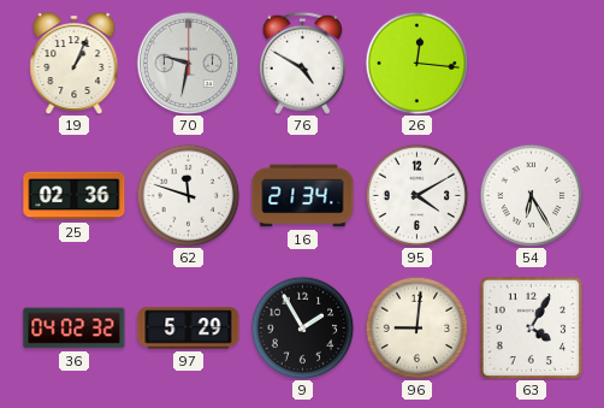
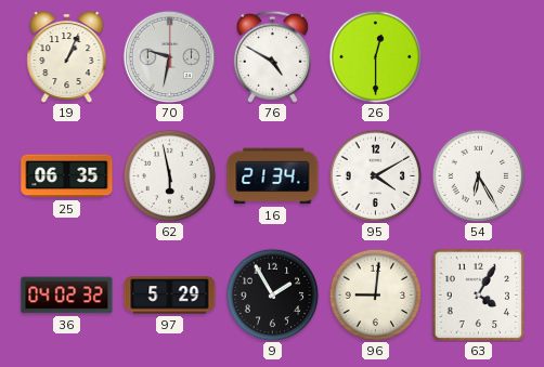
26: 12:16 -> 12:30 (375, 56)
25: 02:36 -> 06:35 (67, 176)
62: 11:48 -> 5:58 (169, 175)
